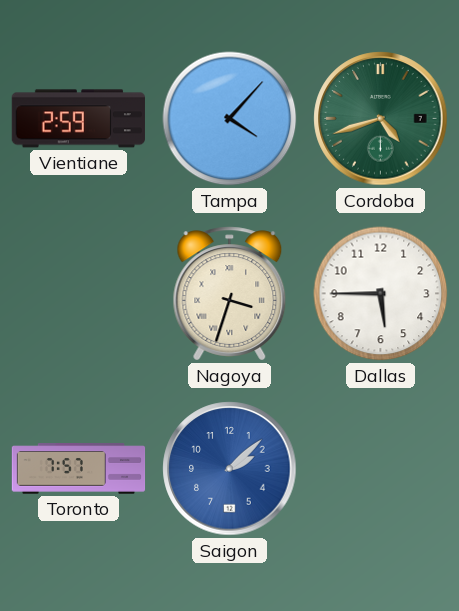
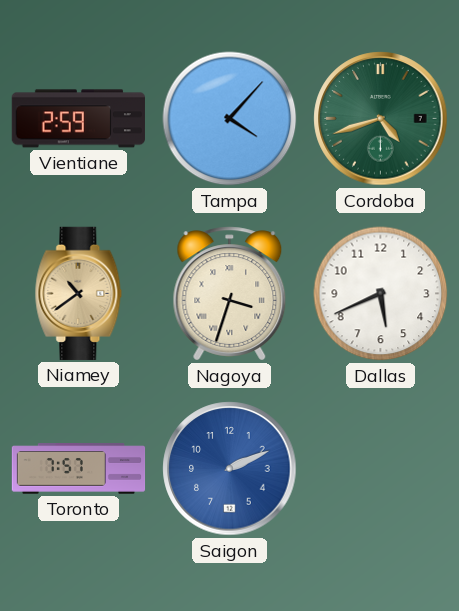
Niamey: none -> 10:39 (79, 293)
Dallas: 5:45 -> 5:41 (381, 294)
Saigon: 2:08 -> 2:11 (230, 469)
